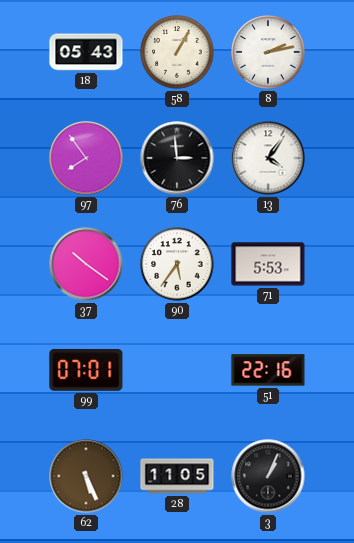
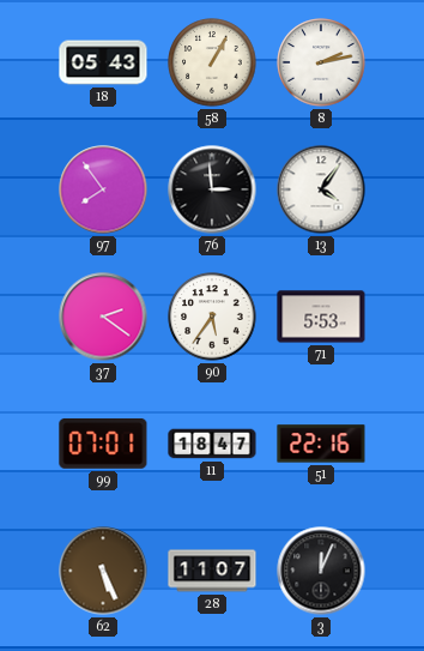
37: 10:21 -> 2:21 (103, 317)
11: none -> 18:47 (212, 444)
28: 11:05 -> 11:07 (212, 571)
3: 1:04 -> 12:04 (321, 571)
